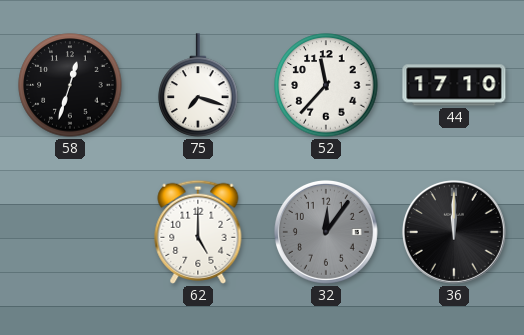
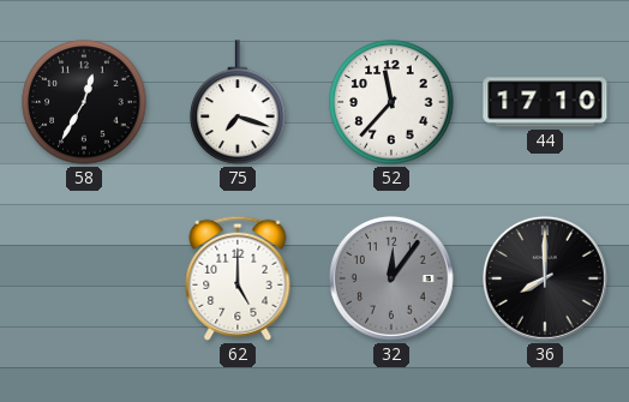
58: 12:33 -> 12:35 (84, 102)
36: 12:00 -> 8:00 (545, 278)
